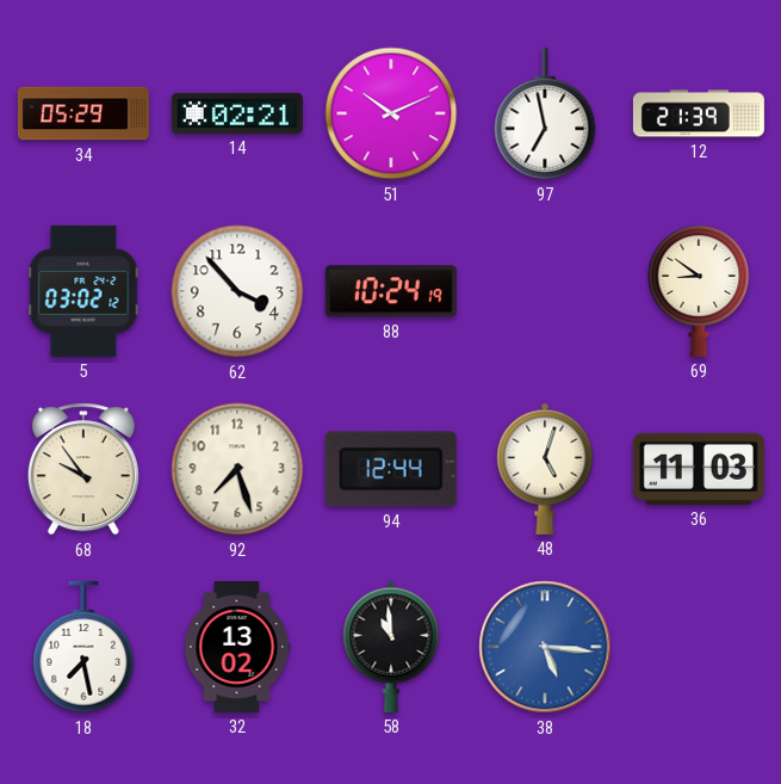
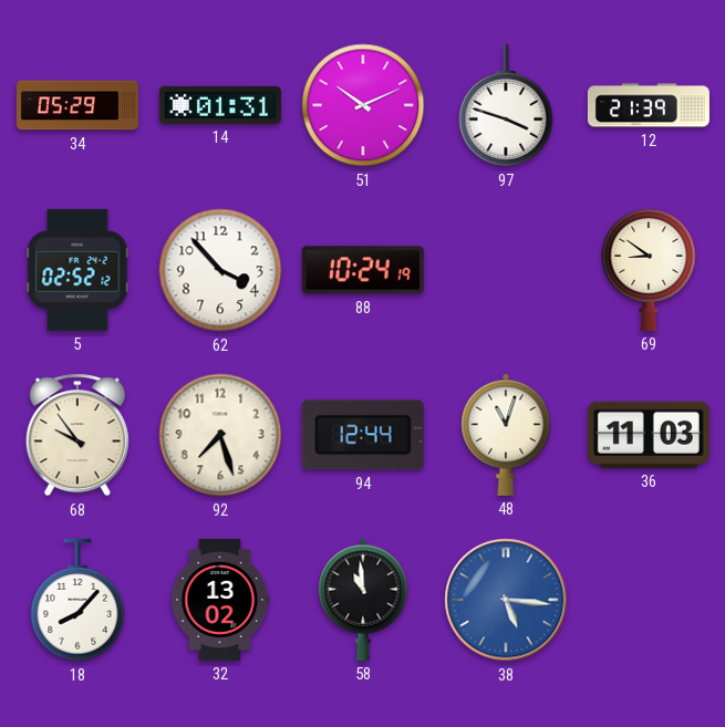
14: 02:21 -> 01:31 (220, 105)
97: 6:58 -> 3:48 (506, 105)
5: 03:02 -> 02:52 (77, 270)
48: 5:03 -> 11:03 (506, 435)
18: 7:28 -> 8:07 (77, 600)
